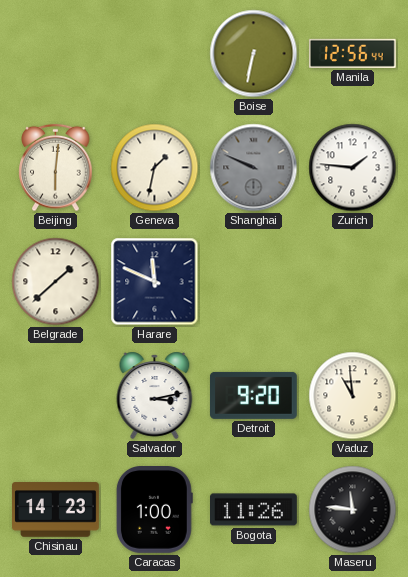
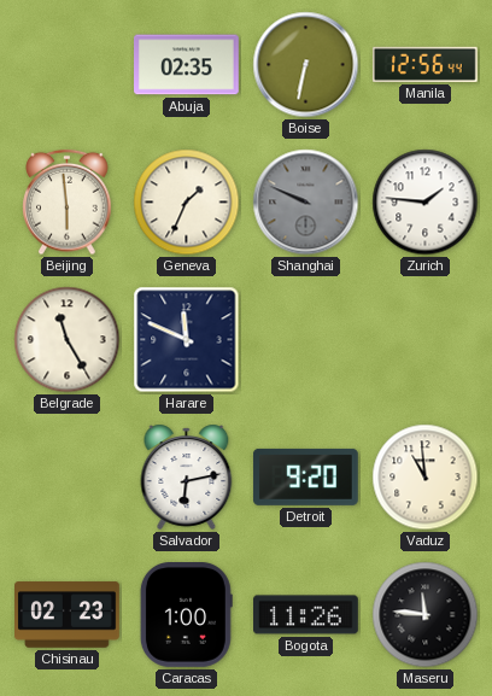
Abuja: none -> 02:35 (187, 65)
Beijing: 6:01 -> 5:59 (68, 203)
Geneva: 1:32 -> 1:34 (187, 203)
Belgrade: 1:38 -> 11:25 (68, 340)
Salvador: 3:13 -> 6:13 (187, 476)
Chisinau: 14:23 -> 02:23 (68, 615)
